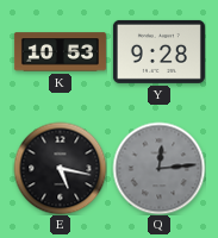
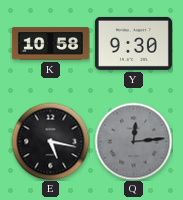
K: 10:53 -> 10:58 (50, 44)
Y: 9:28 -> 9:30 (133, 43)
